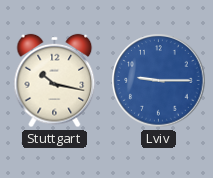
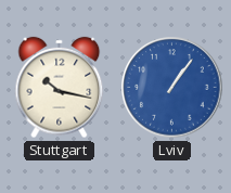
Lviv: 9:15 -> 1:06 (172, 88)
